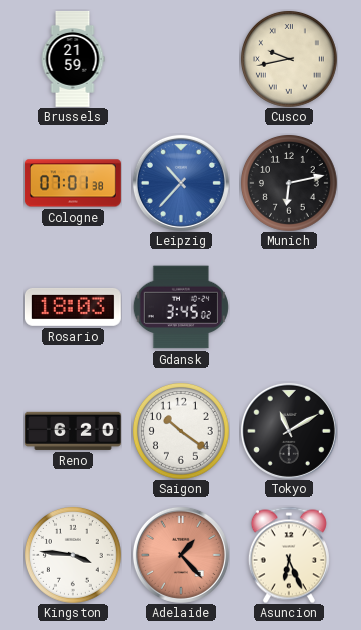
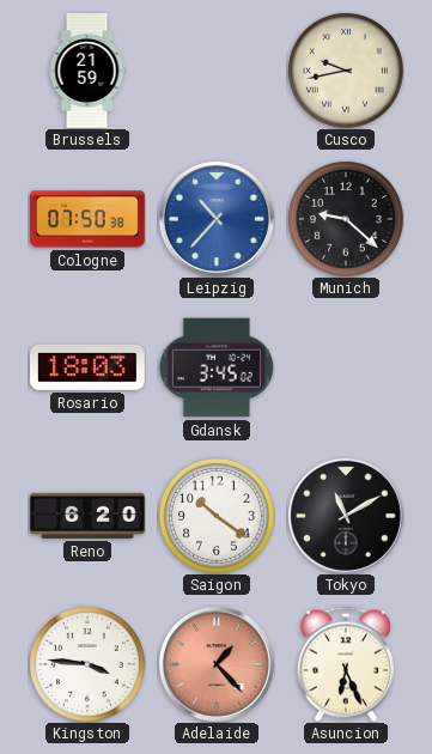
Cologne: 07:01 -> 07:50 (87, 219)
Munich: 6:13 -> 9:22 (346, 219)
